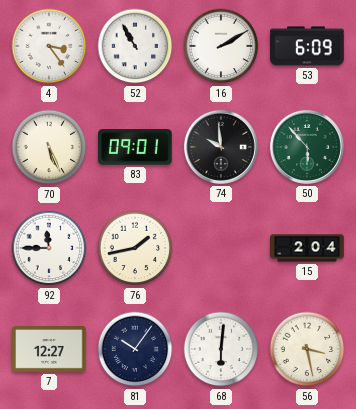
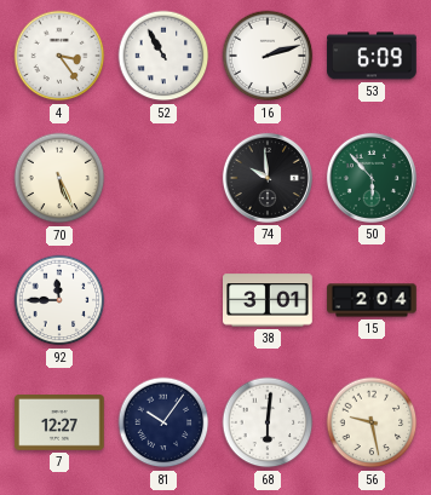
16: 2:10 -> 2:12 (268, 56)
83: 09:01 -> none (136, 147)
76: 1:43 -> none (135, 248)
38: none -> 3:01 (268, 300)
56: 3:28 -> 9:28 (372, 422)
